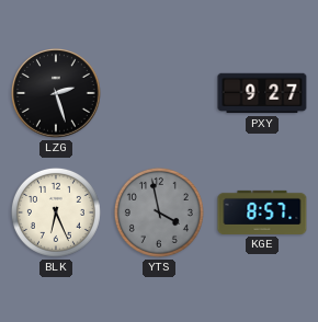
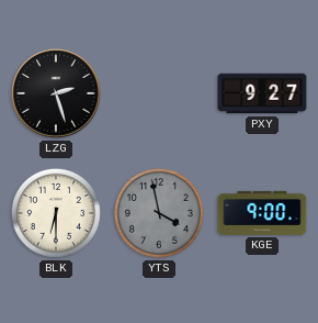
BLK: 6:26 -> 6:30 (56, 213)
KGE: 8:57 -> 9:00 (262, 213)
